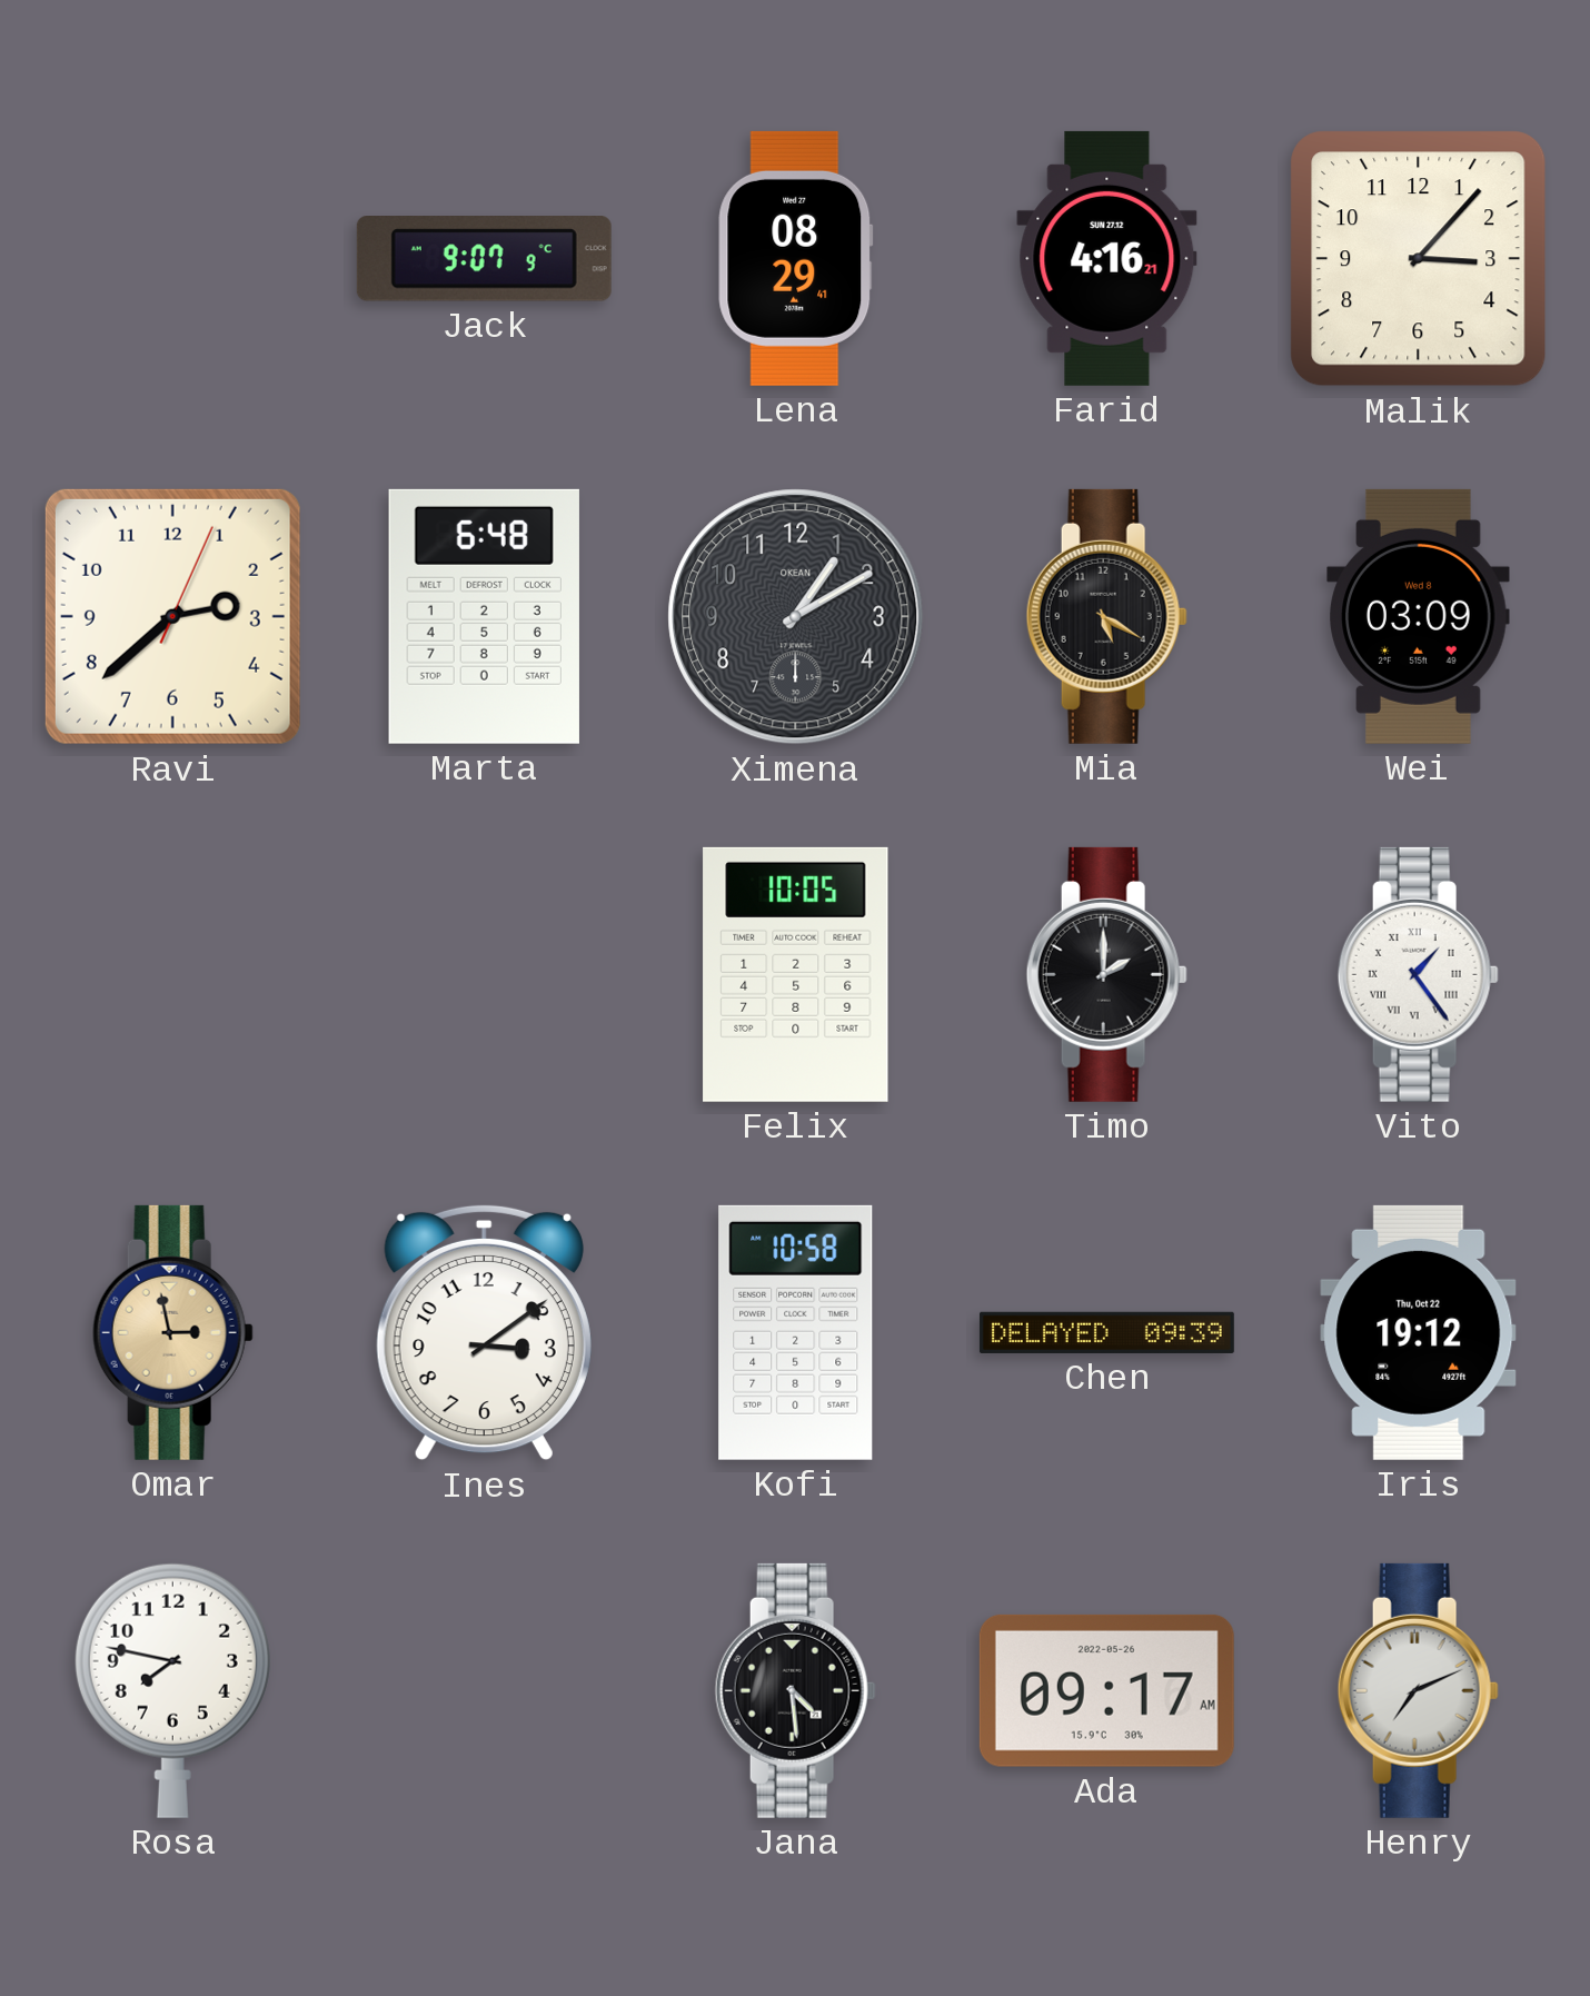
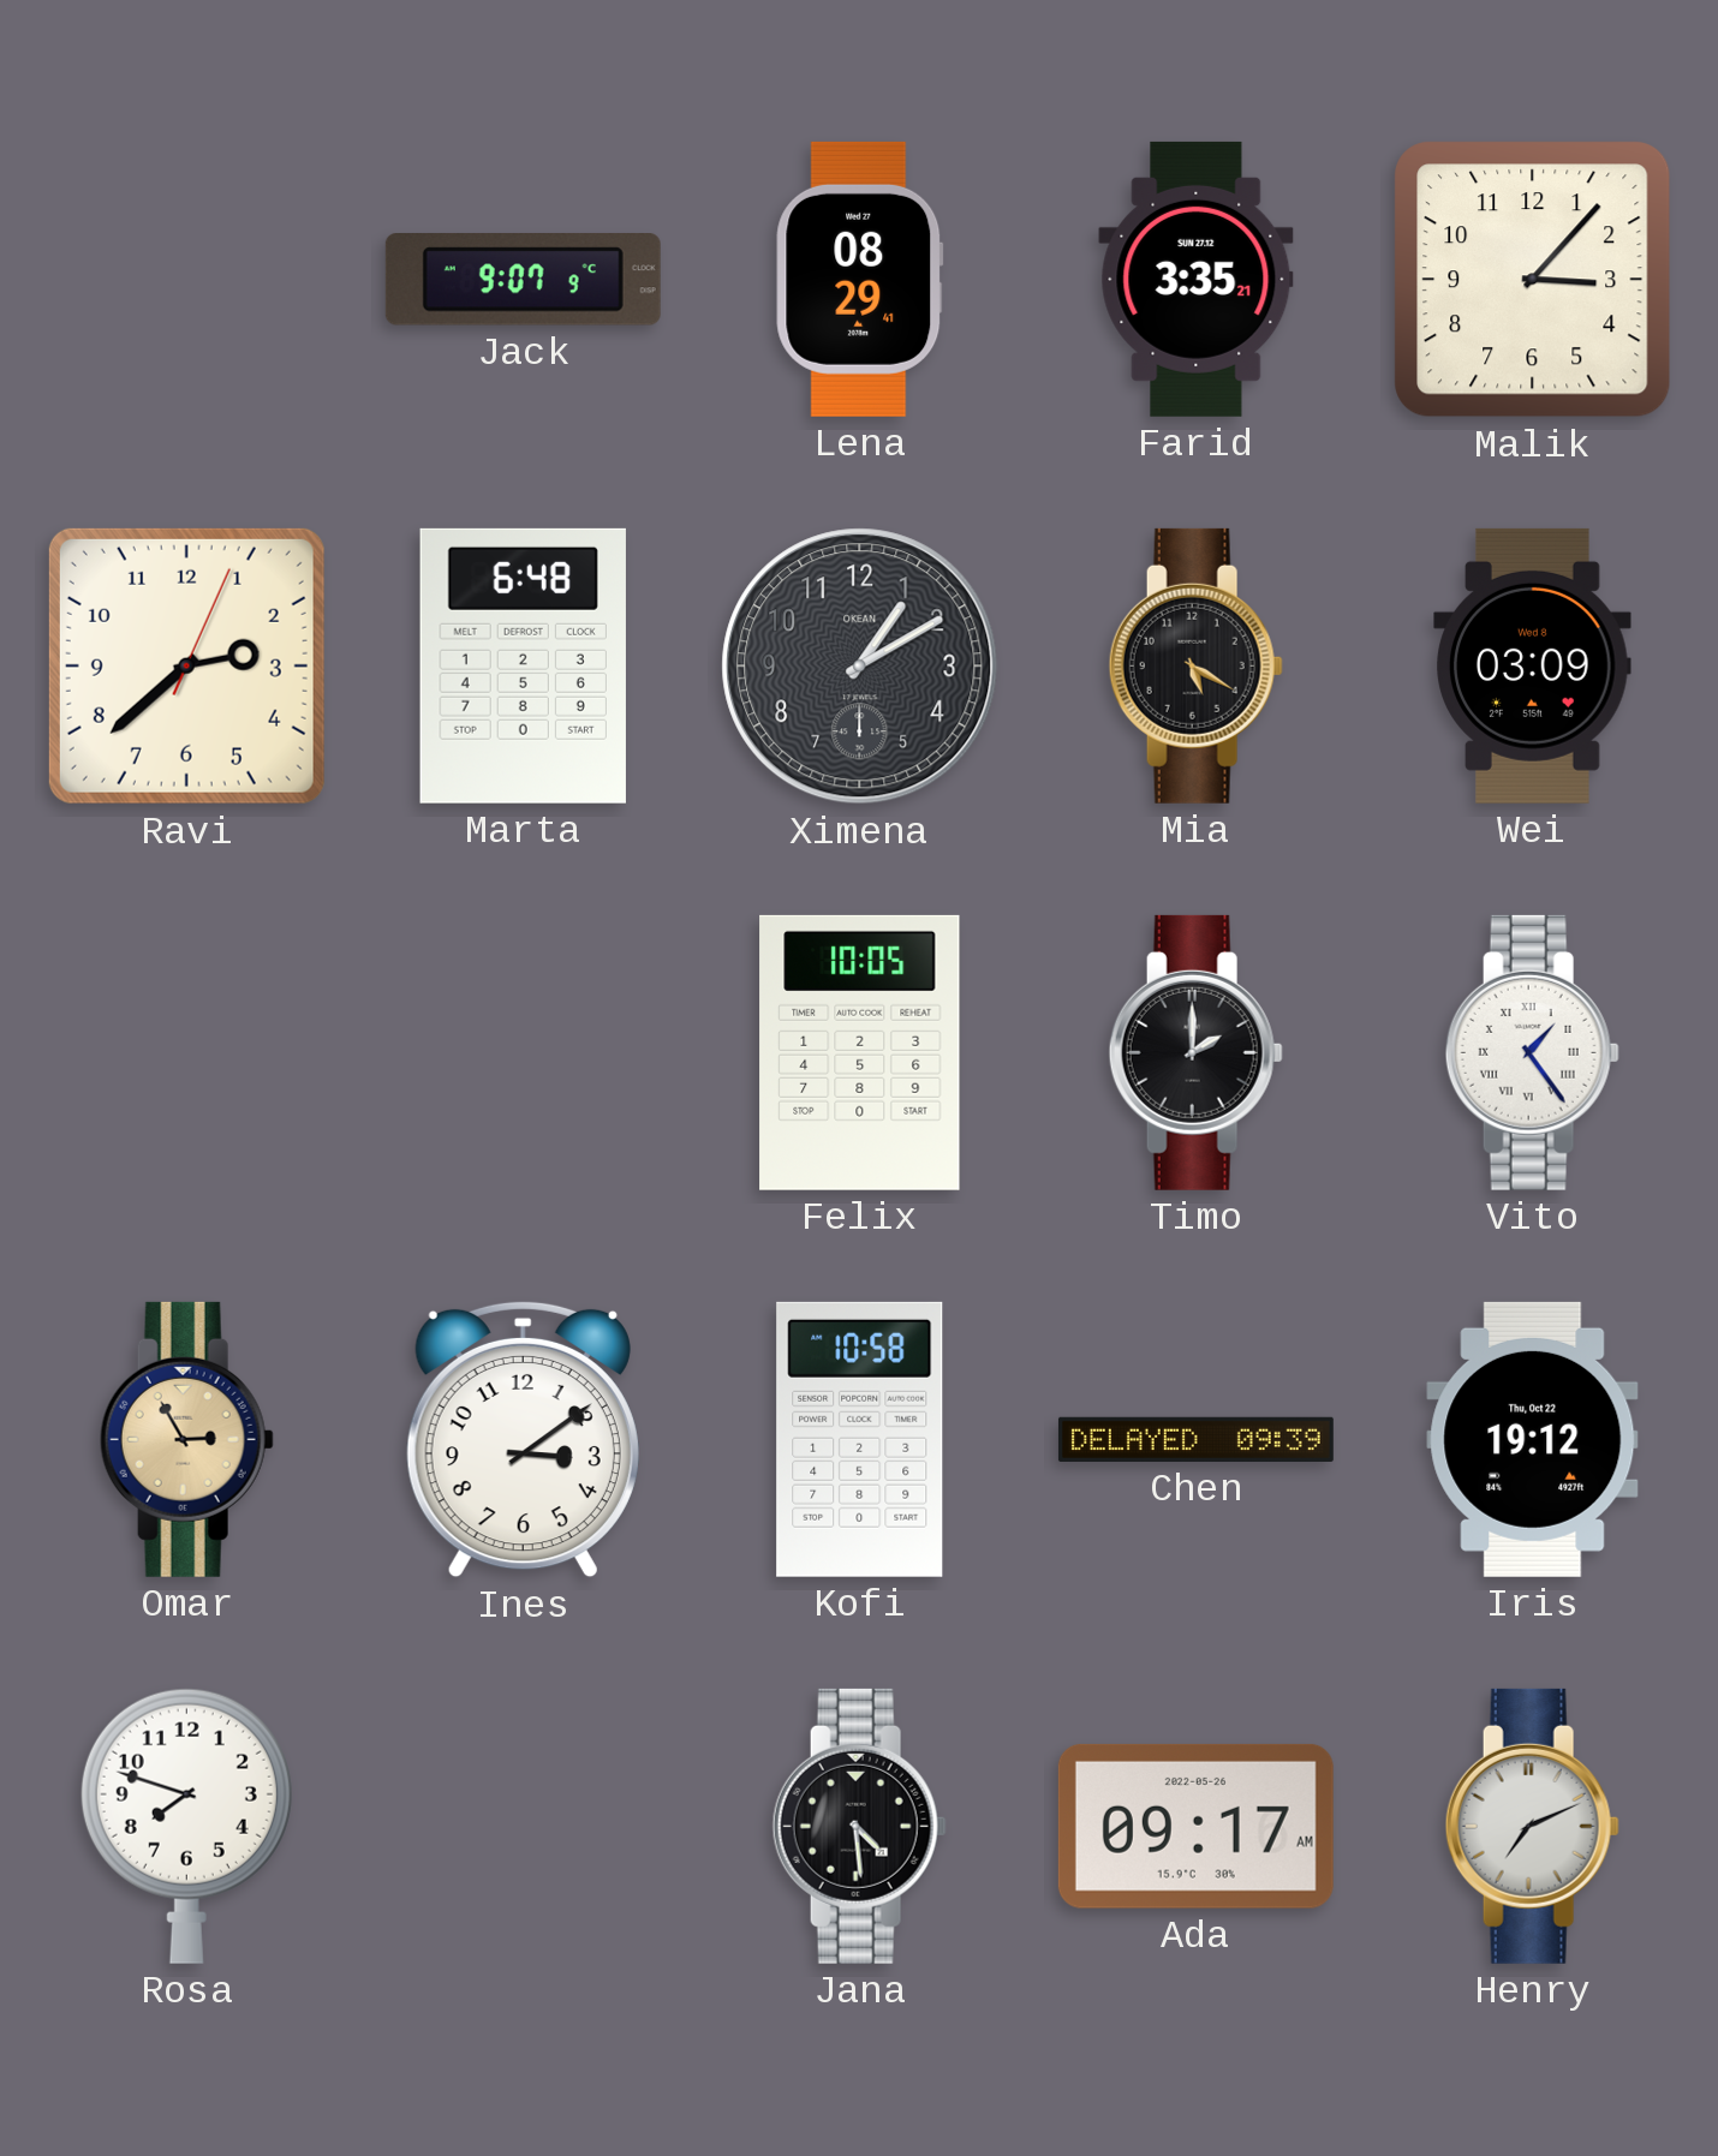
Farid: 4:16 -> 3:35 (1197, 279)
Omar: 2:58 -> 2:55 (186, 1439)
Rosa: 7:47 -> 7:48 (186, 1826)
